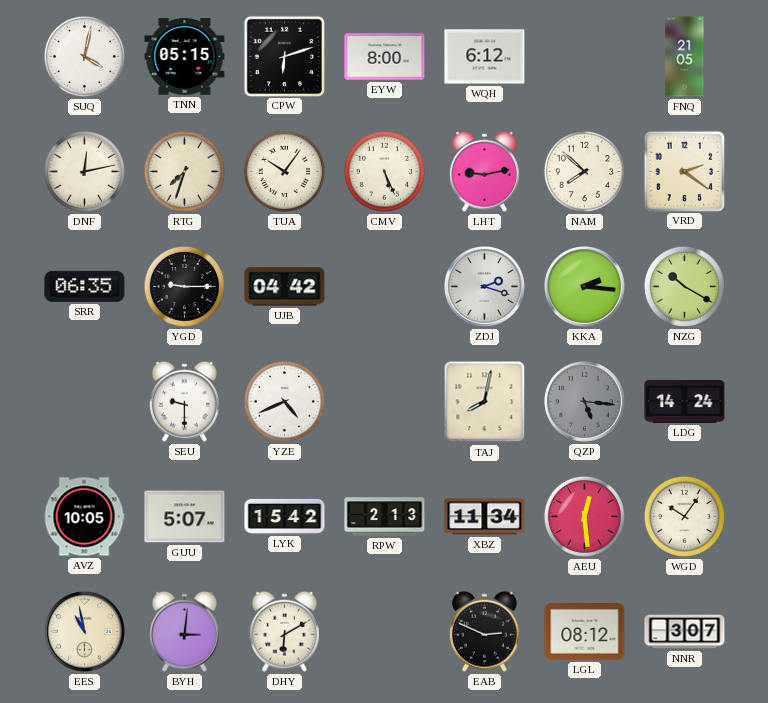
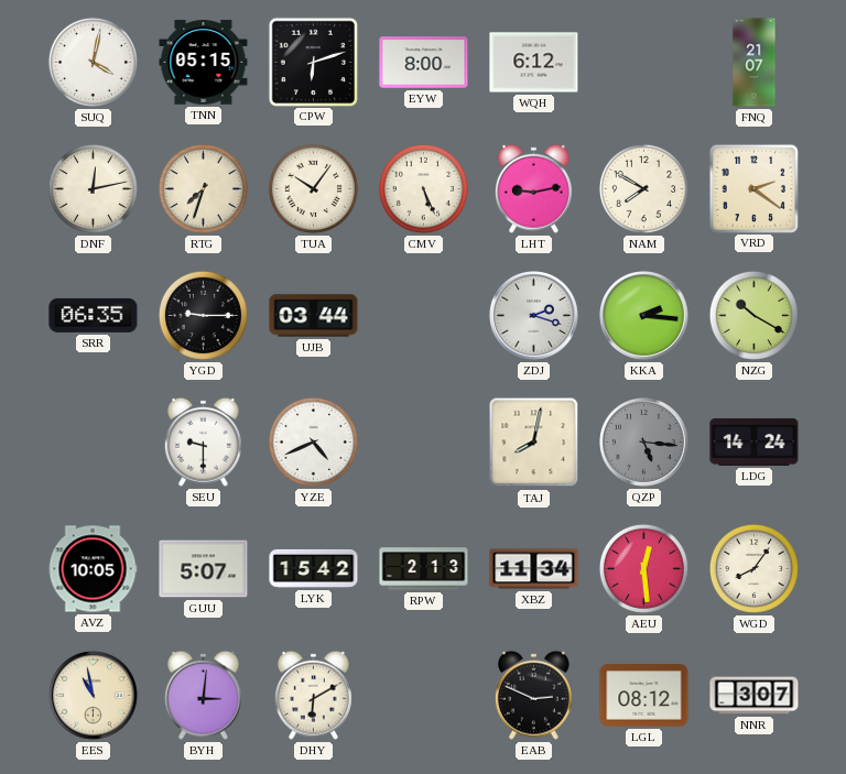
FNQ: 21:05 -> 21:07 (755, 63)
NAM: 7:52 -> 7:50 (643, 188)
UJB: 04:42 -> 03:44 (314, 316)
WGD: 10:06 -> 8:06 (753, 568)
